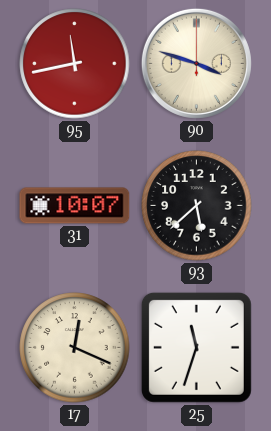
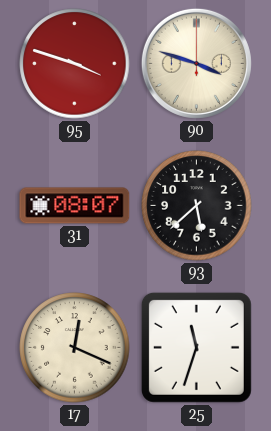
95: 11:43 -> 3:48 (75, 64)
31: 10:07 -> 08:07 (75, 206)
